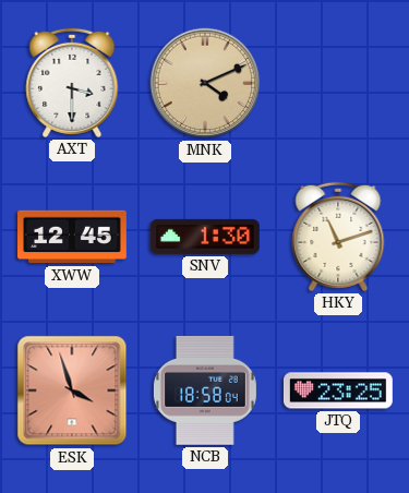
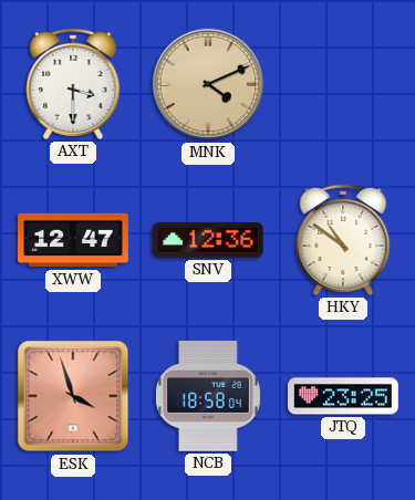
XWW: 12:45 -> 12:47 (74, 240)
SNV: 1:30 -> 12:36 (208, 240)
HKY: 11:12 -> 10:51 (343, 240)
